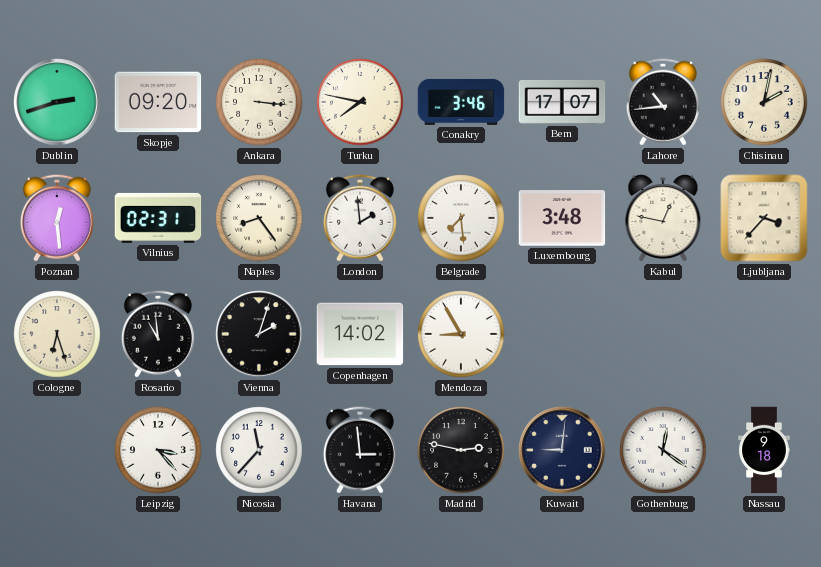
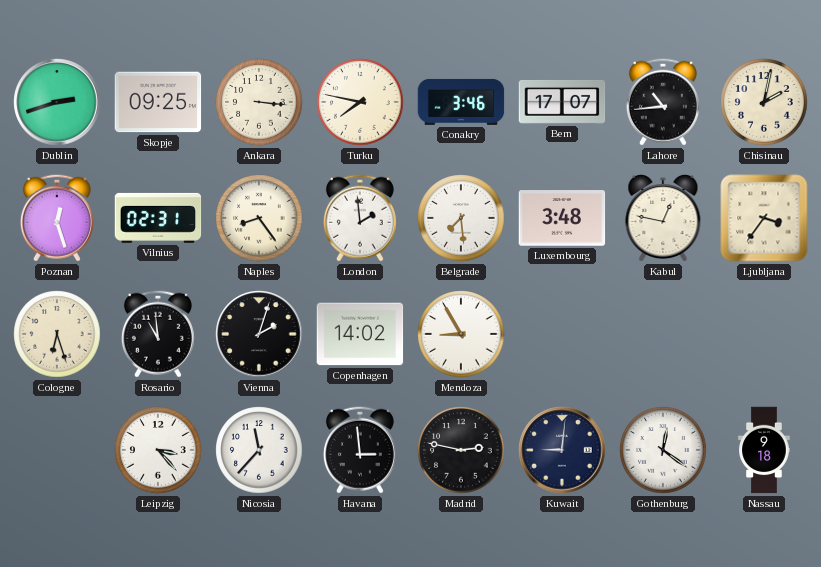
Skopje: 09:20 -> 09:25 (158, 102)
Poznan: 12:29 -> 12:27 (57, 218)
Ljubljana: 3:37 -> 3:36 (764, 218)
